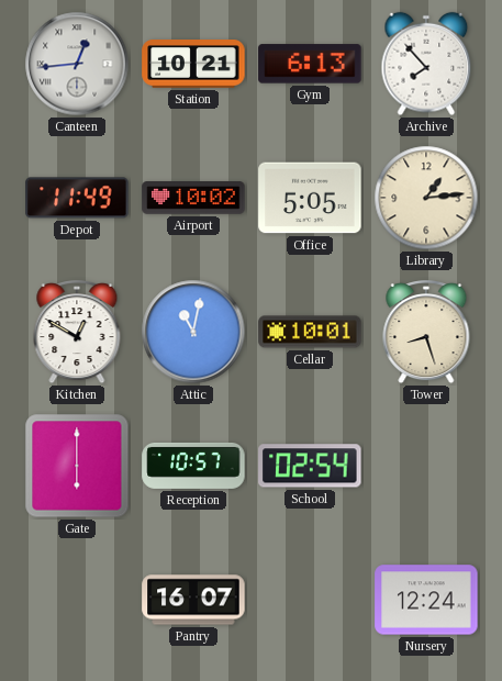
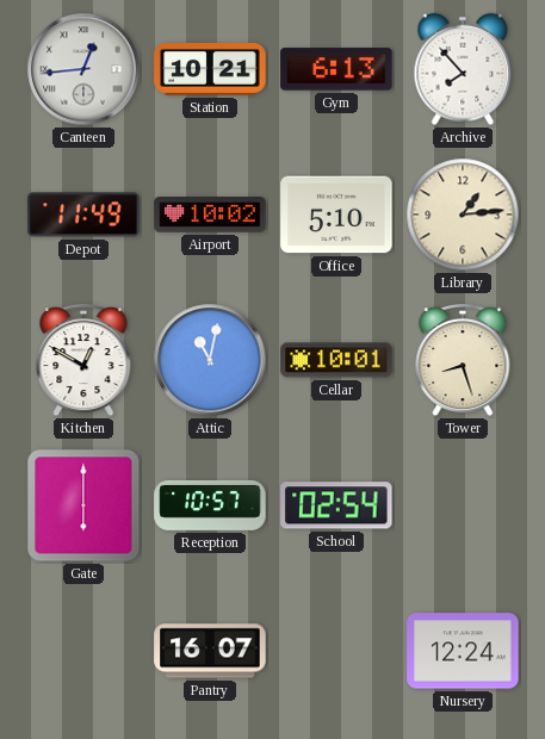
Office: 5:05 -> 5:10 (336, 215)
